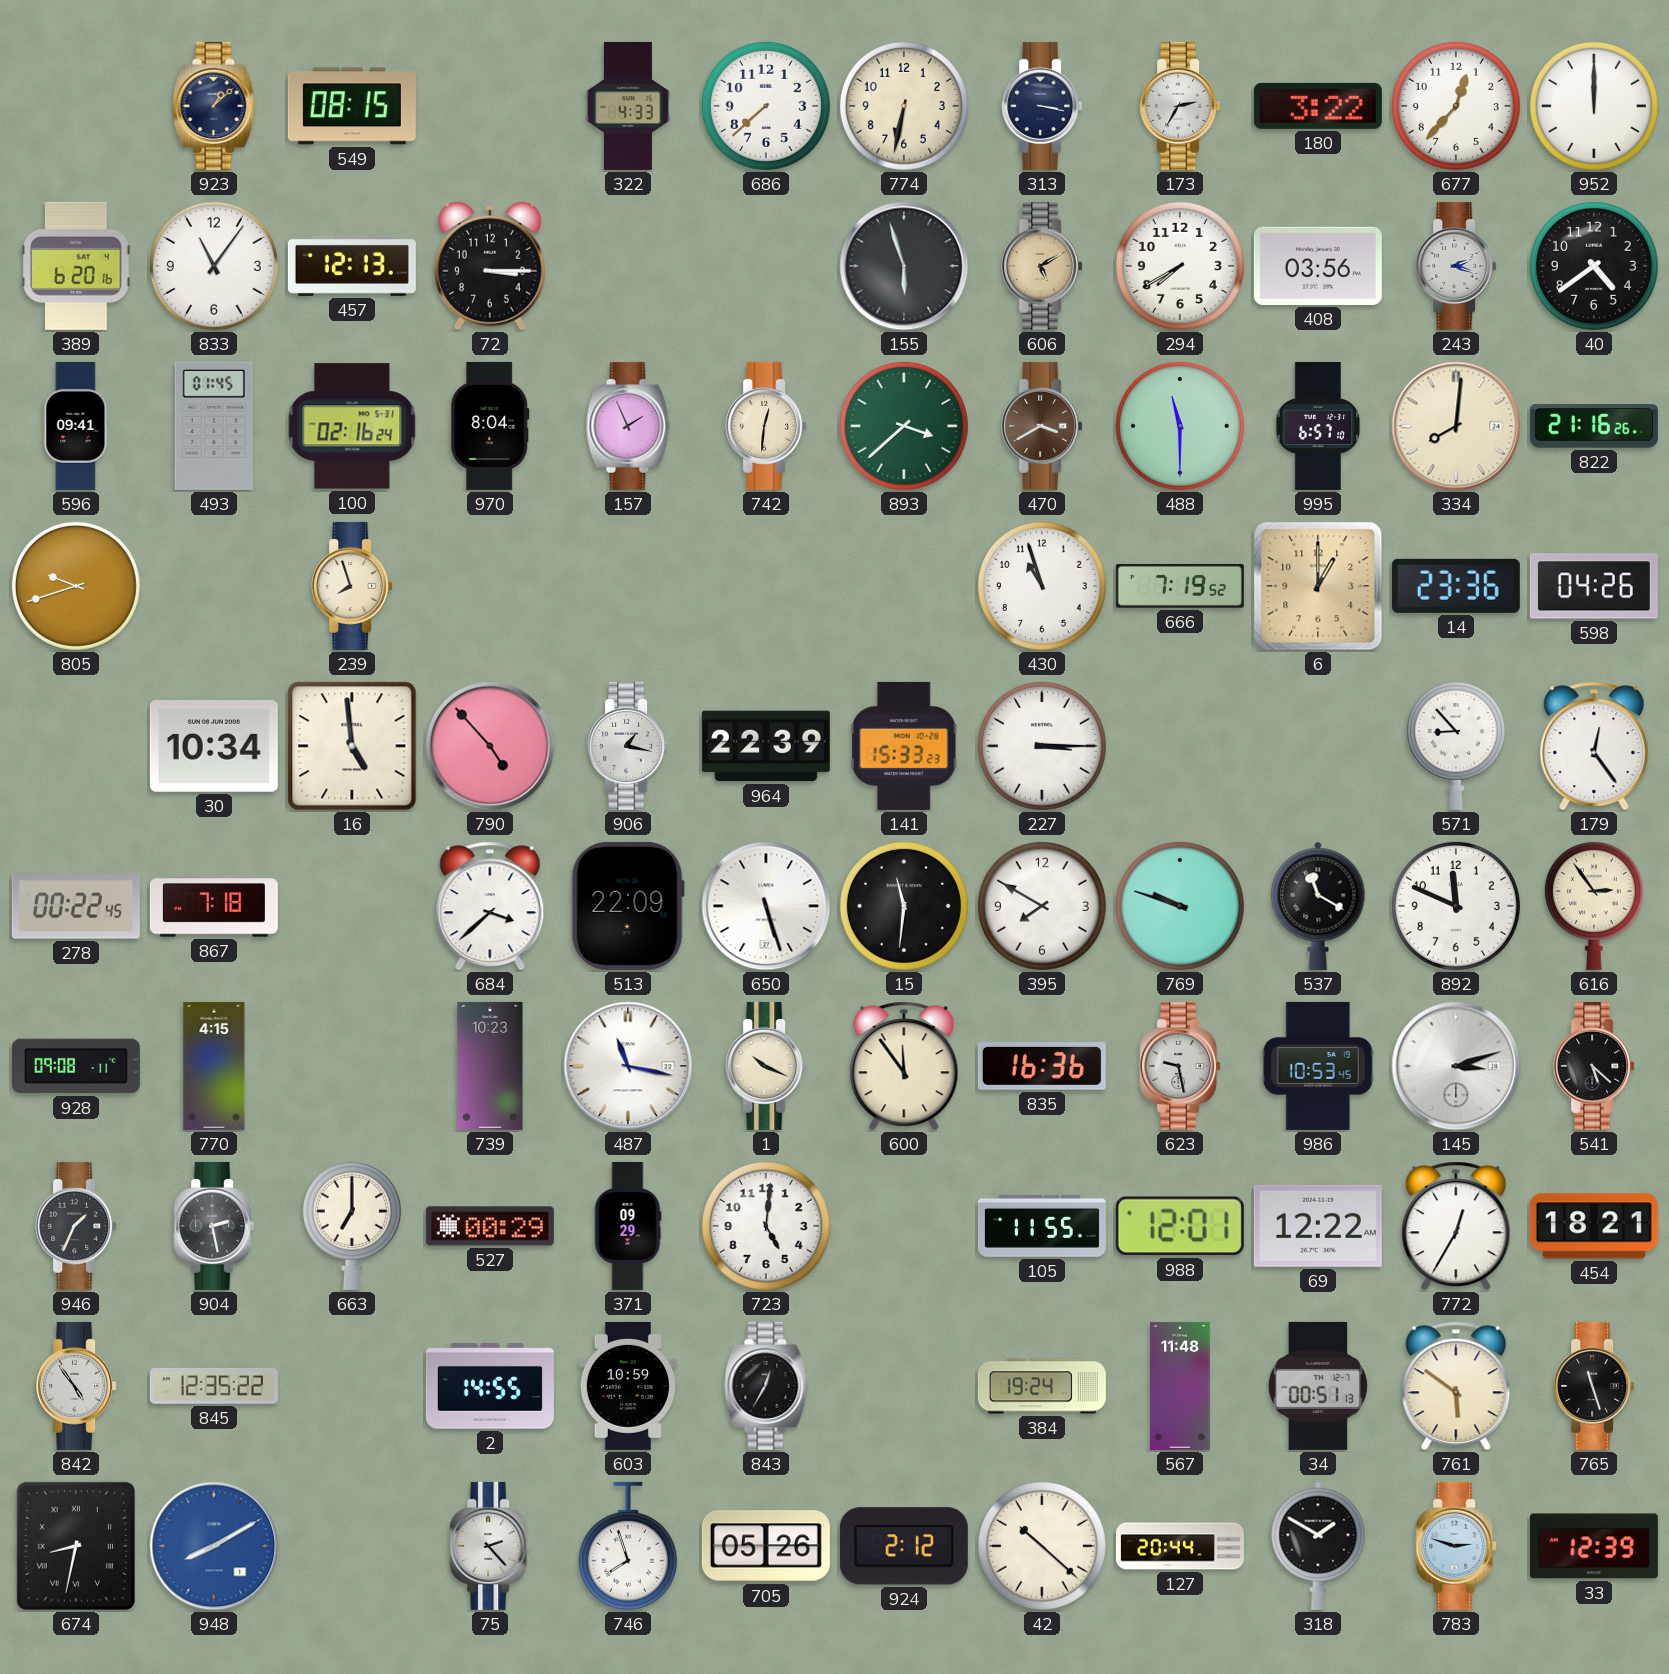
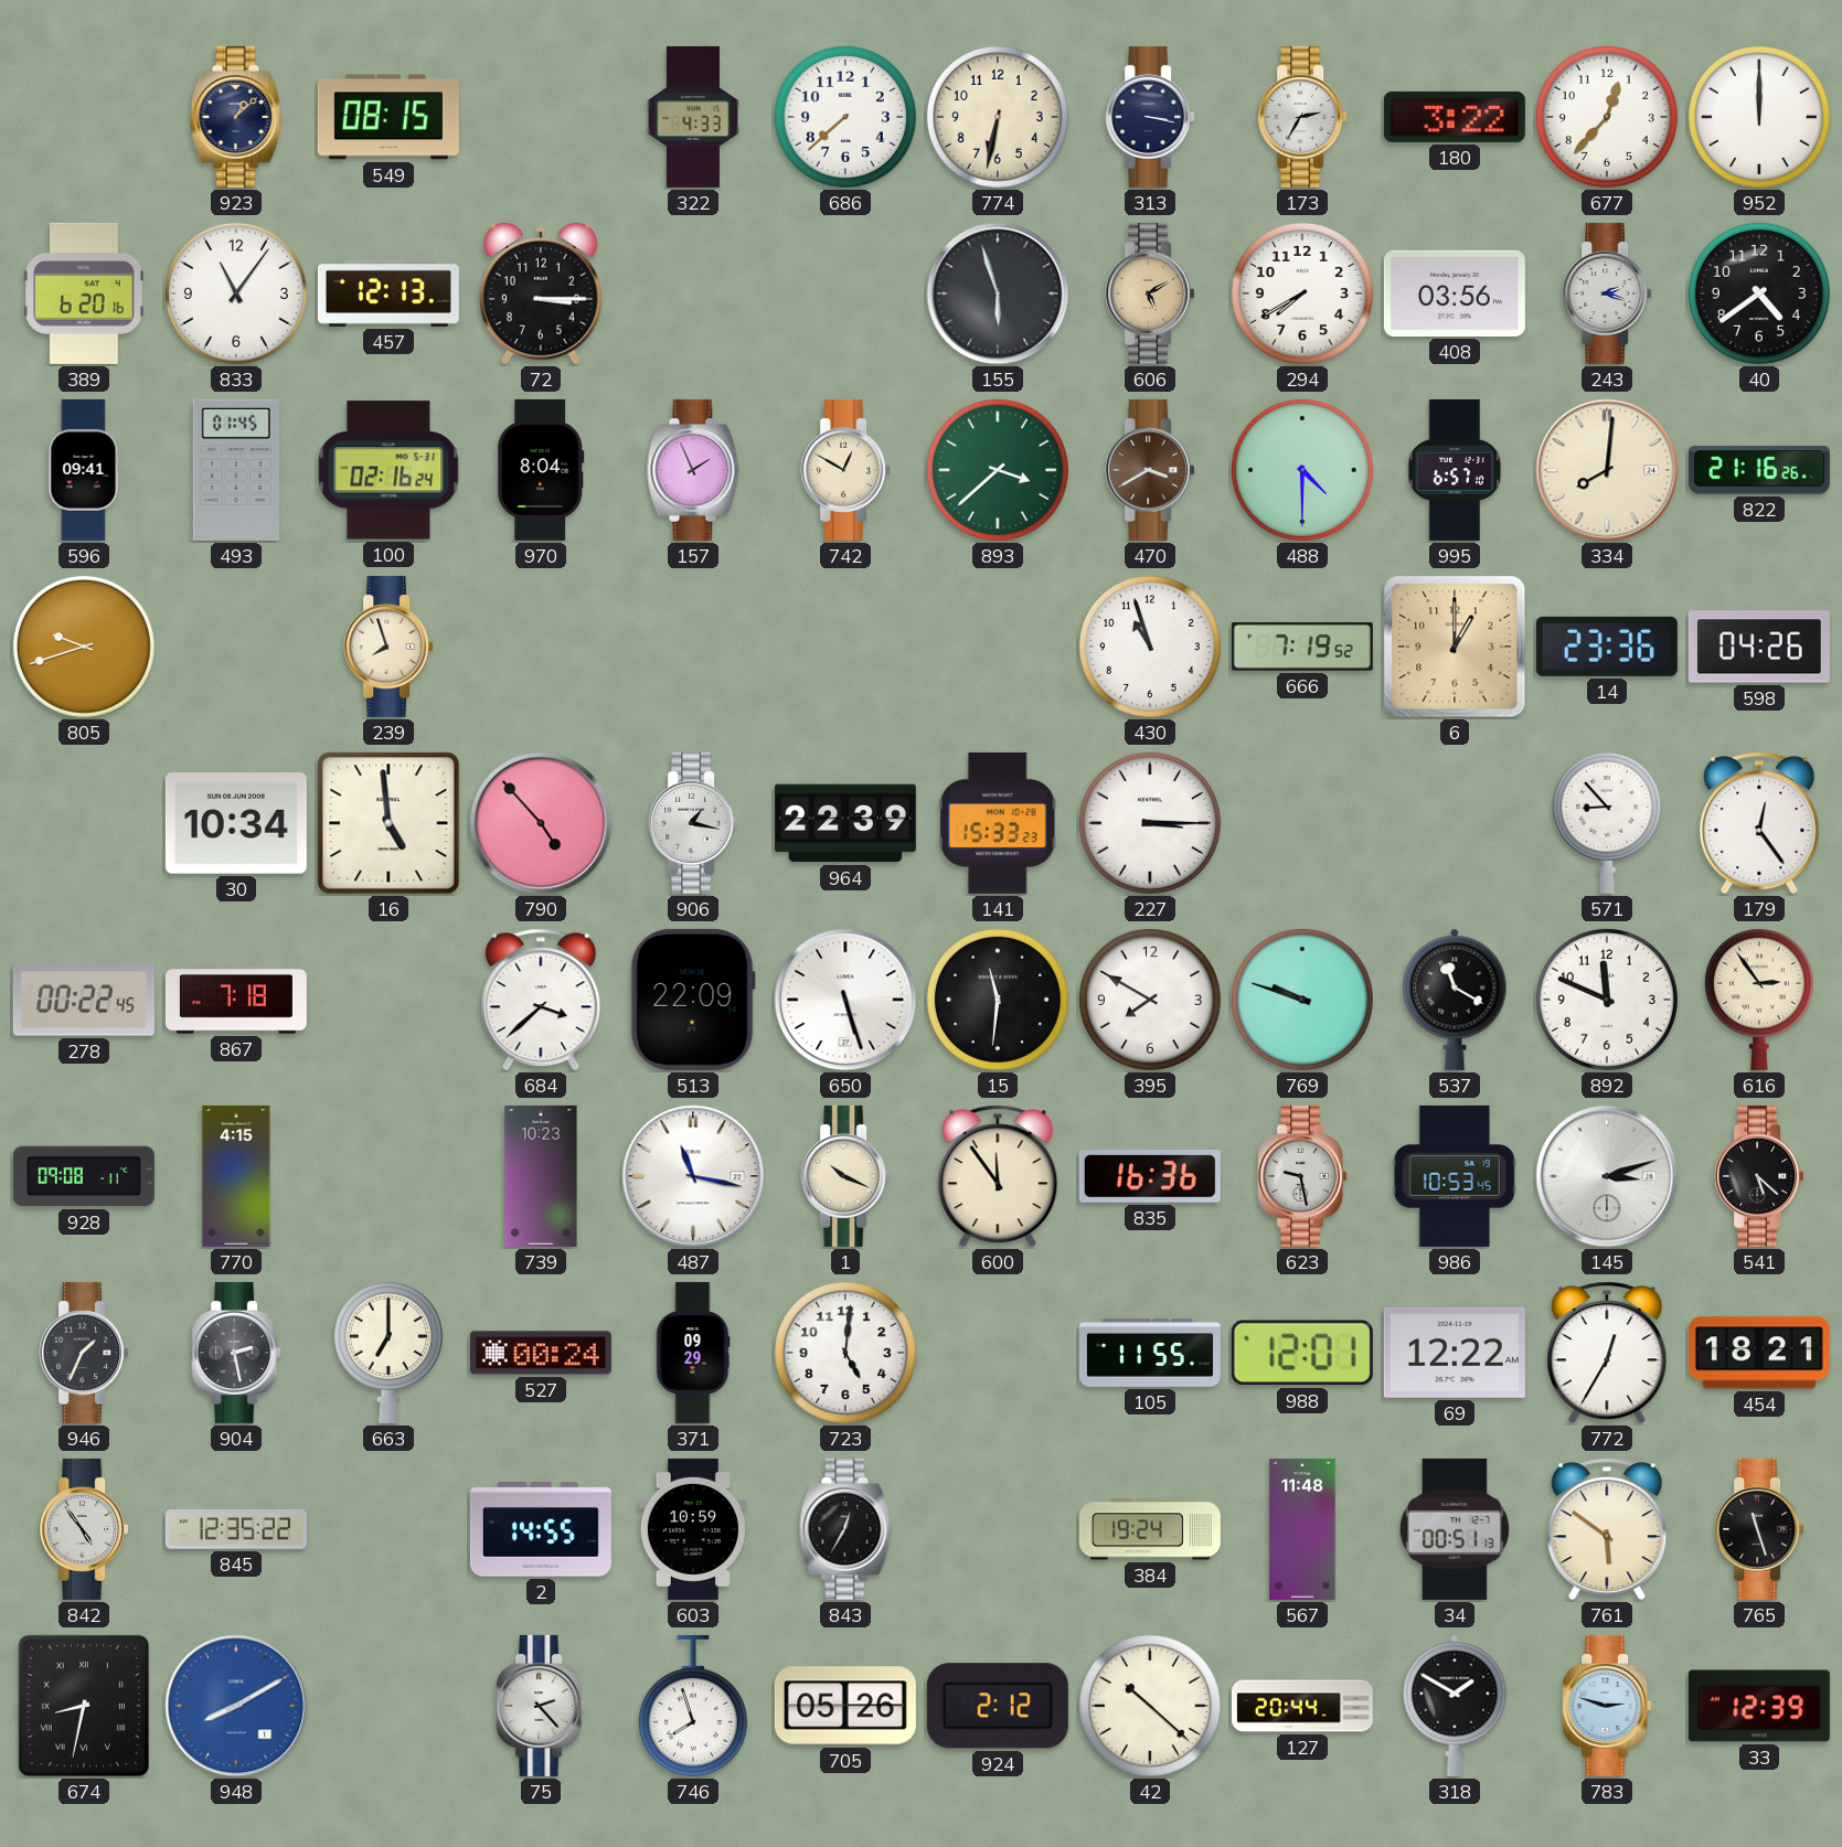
742: 12:31 -> 12:50 (845, 470)
488: 11:30 -> 4:30 (1302, 470)
527: 00:29 -> 00:24 (541, 1353)
